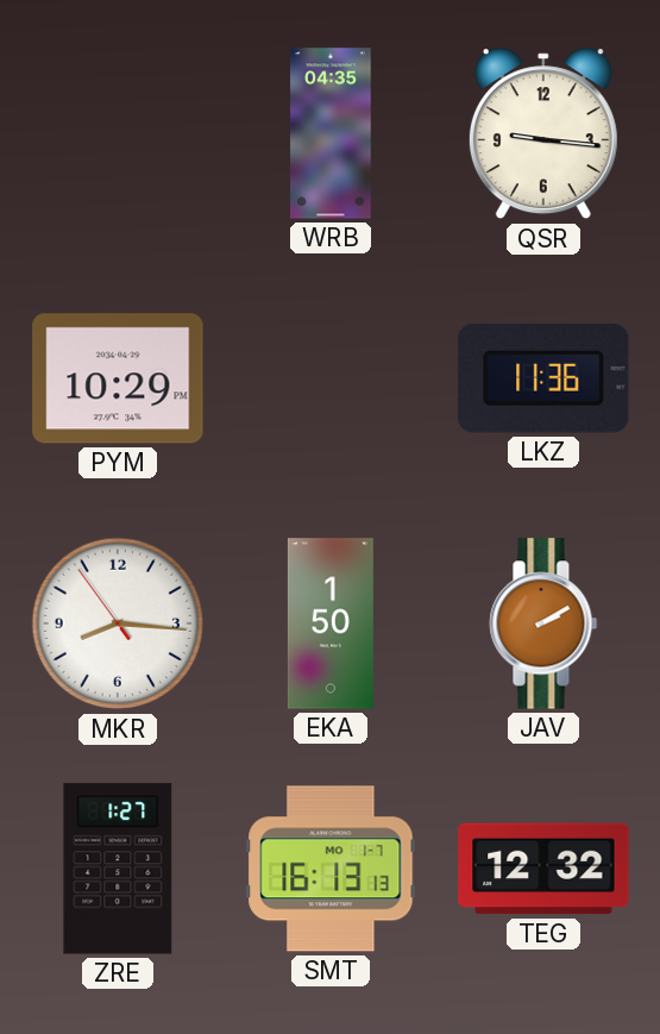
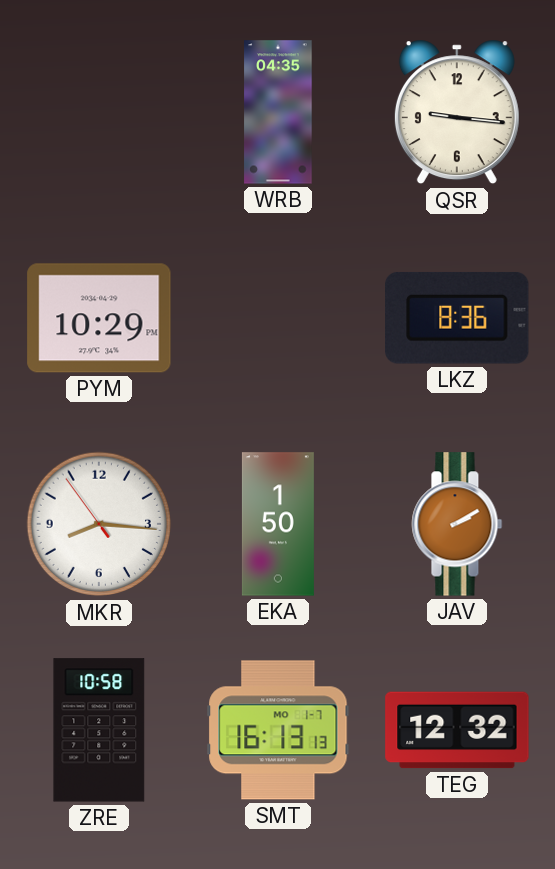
LKZ: 11:36 -> 8:36 (457, 318)
ZRE: 1:27 -> 10:58 (99, 730)
